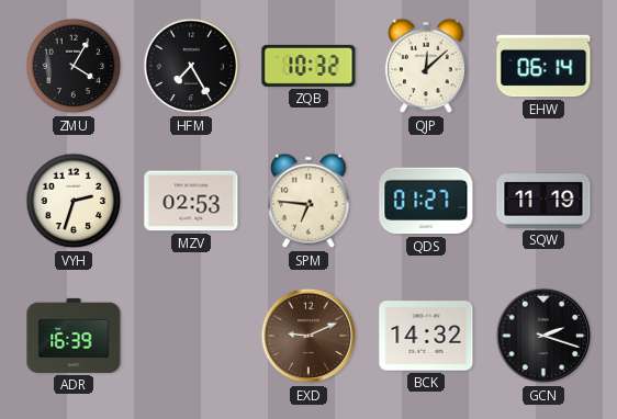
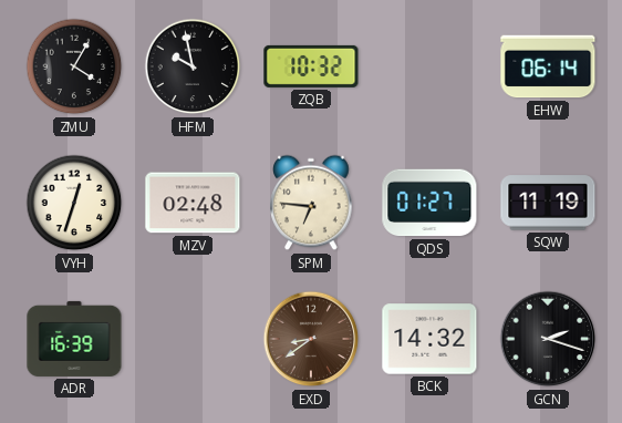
HFM: 7:25 -> 9:58 (193, 66)
QJP: 12:08 -> none (426, 66)
VYH: 2:33 -> 12:33 (74, 203)
MZV: 02:53 -> 02:48 (193, 203)
EXD: 9:11 -> 8:39 (311, 339)
